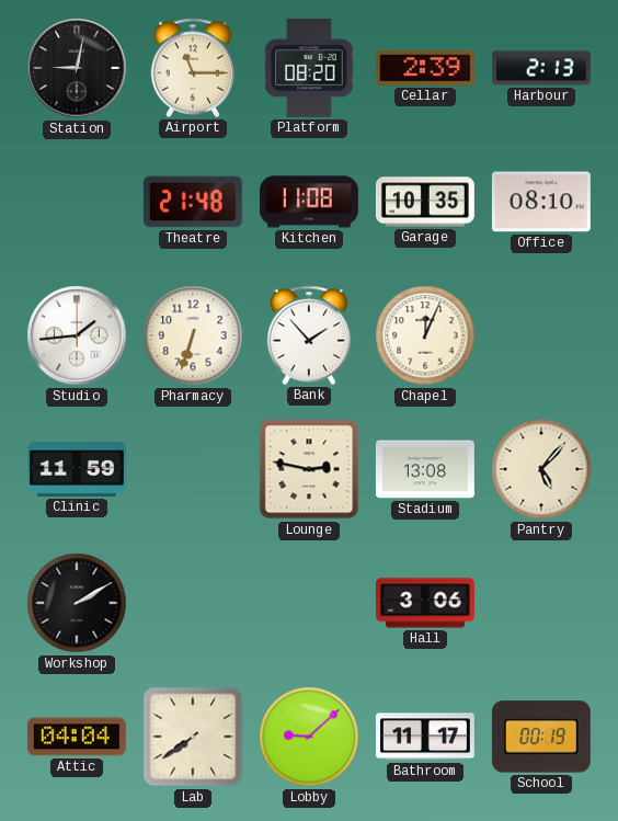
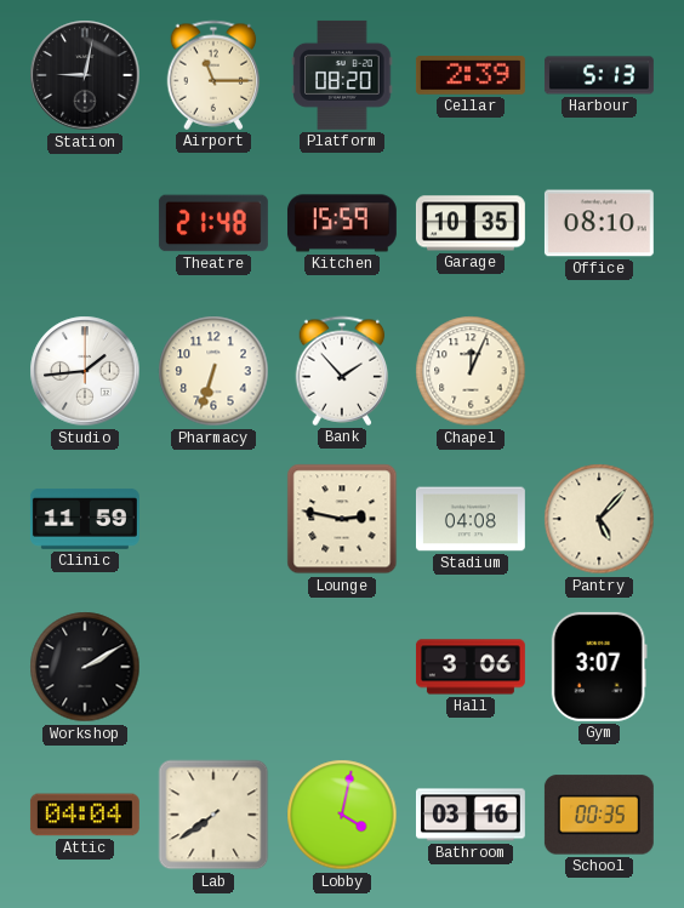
Harbour: 2:13 -> 5:13 (599, 75)
Kitchen: 11:08 -> 15:59 (342, 223)
Stadium: 13:08 -> 04:08 (471, 519)
Gym: none -> 3:07 (599, 667)
Lobby: 9:08 -> 4:02 (342, 815)
Bathroom: 11:17 -> 03:16 (471, 815)
School: 00:19 -> 00:35 (599, 815)
